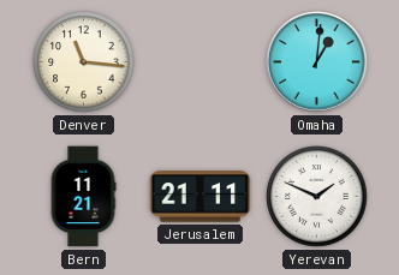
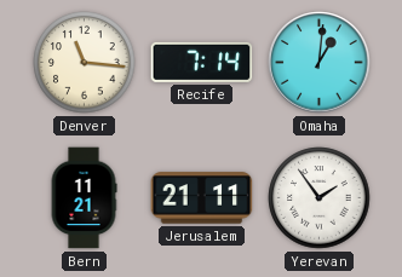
Recife: none -> 7:14 (202, 62)
Yerevan: 1:49 -> 1:54 (320, 198)
